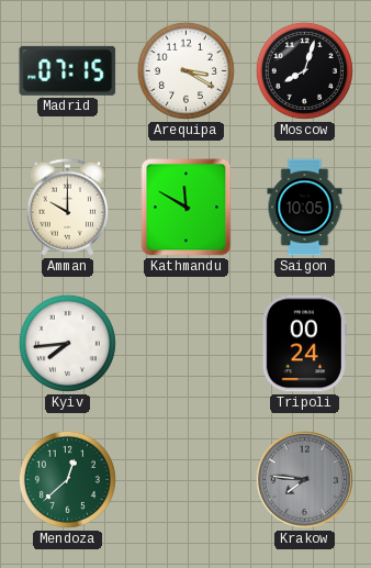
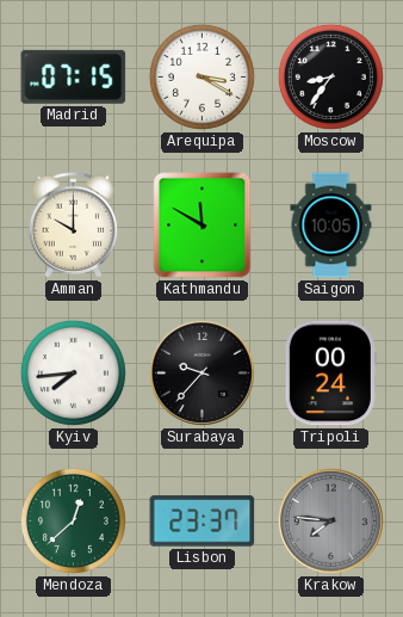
Moscow: 8:03 -> 8:36 (330, 76)
Surabaya: none -> 9:37 (201, 372)
Lisbon: none -> 23:37 (203, 522)
